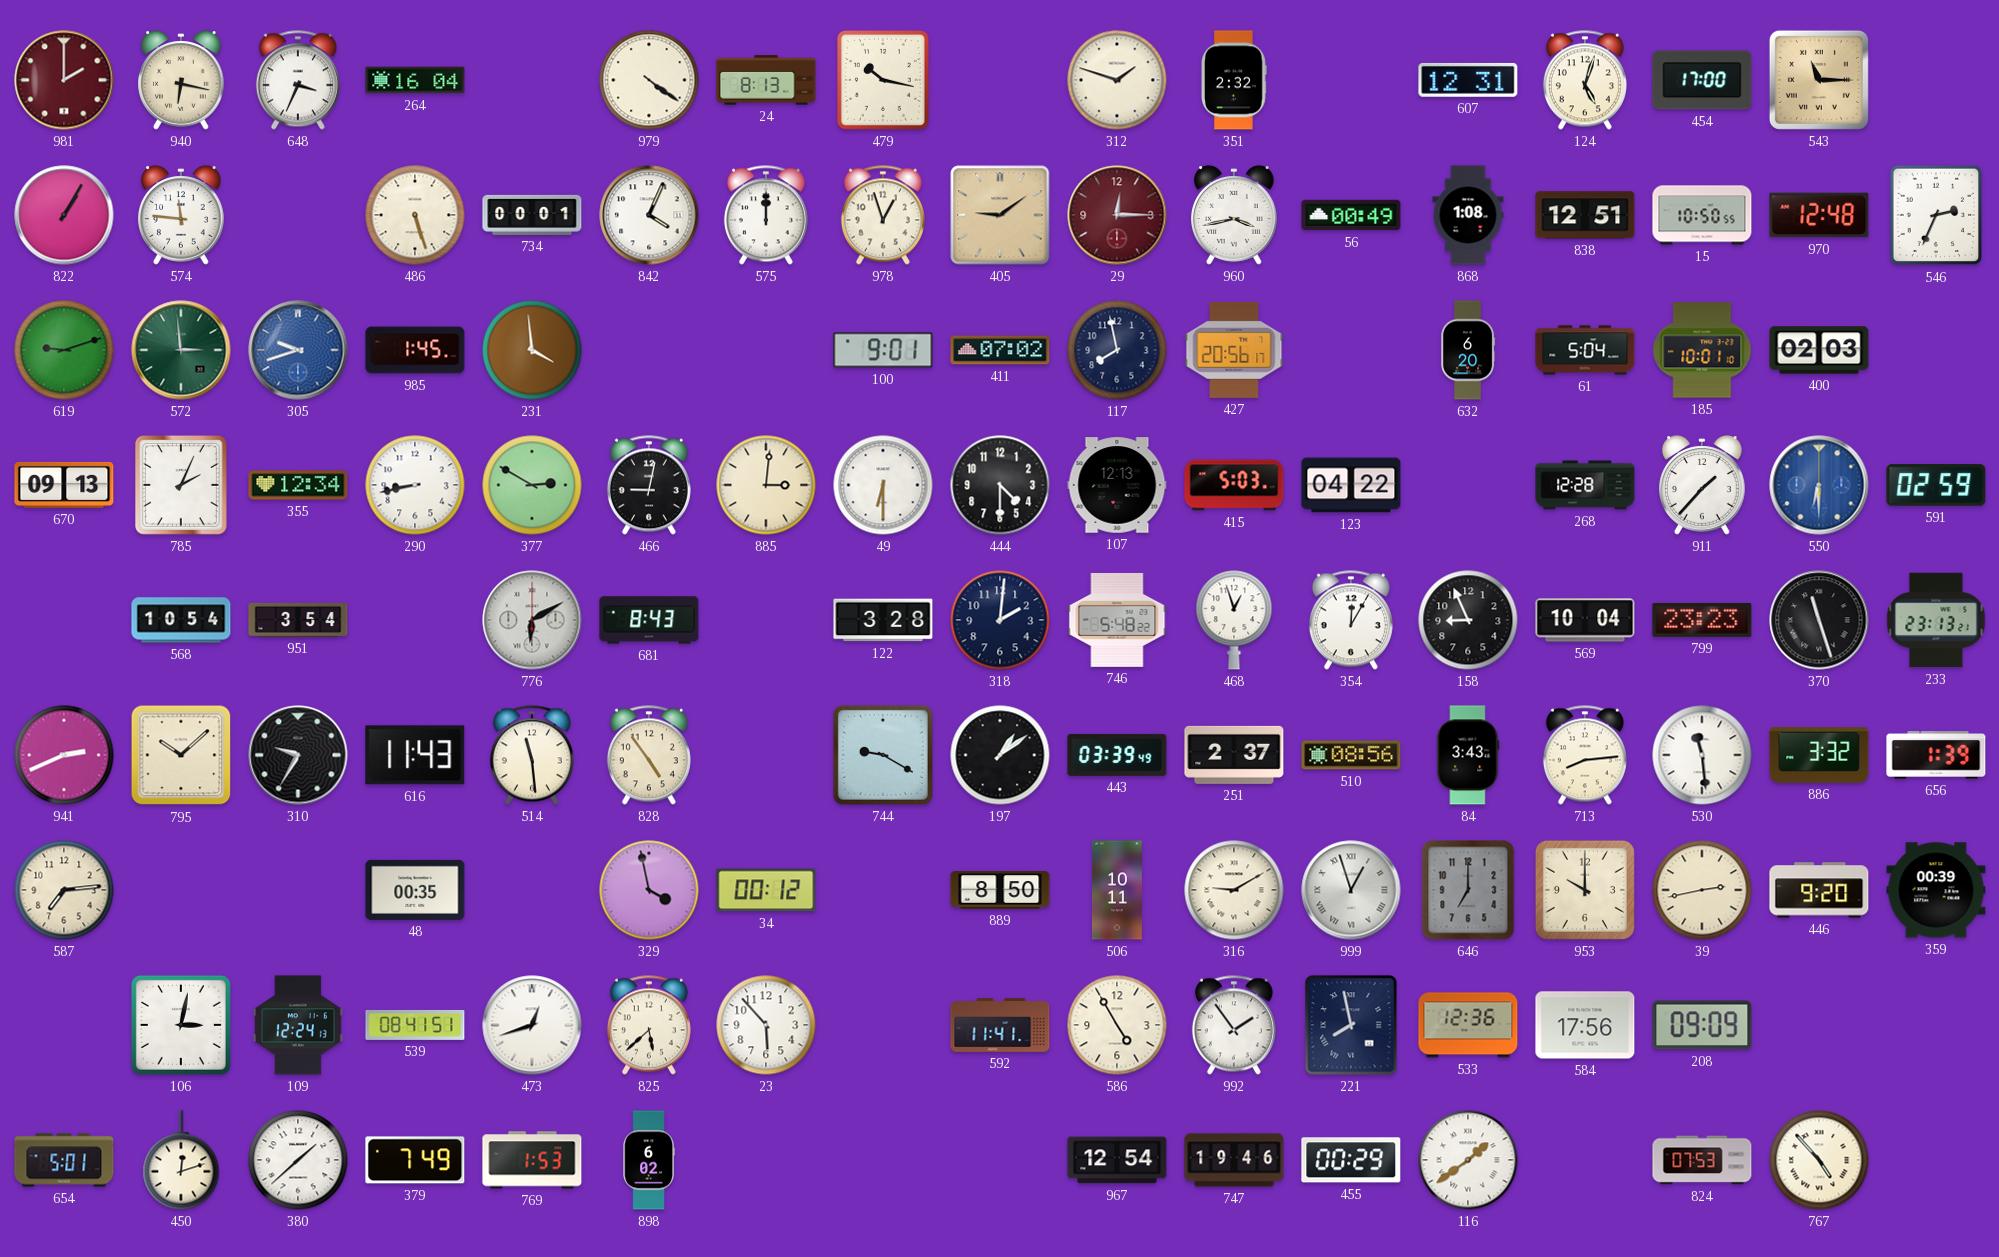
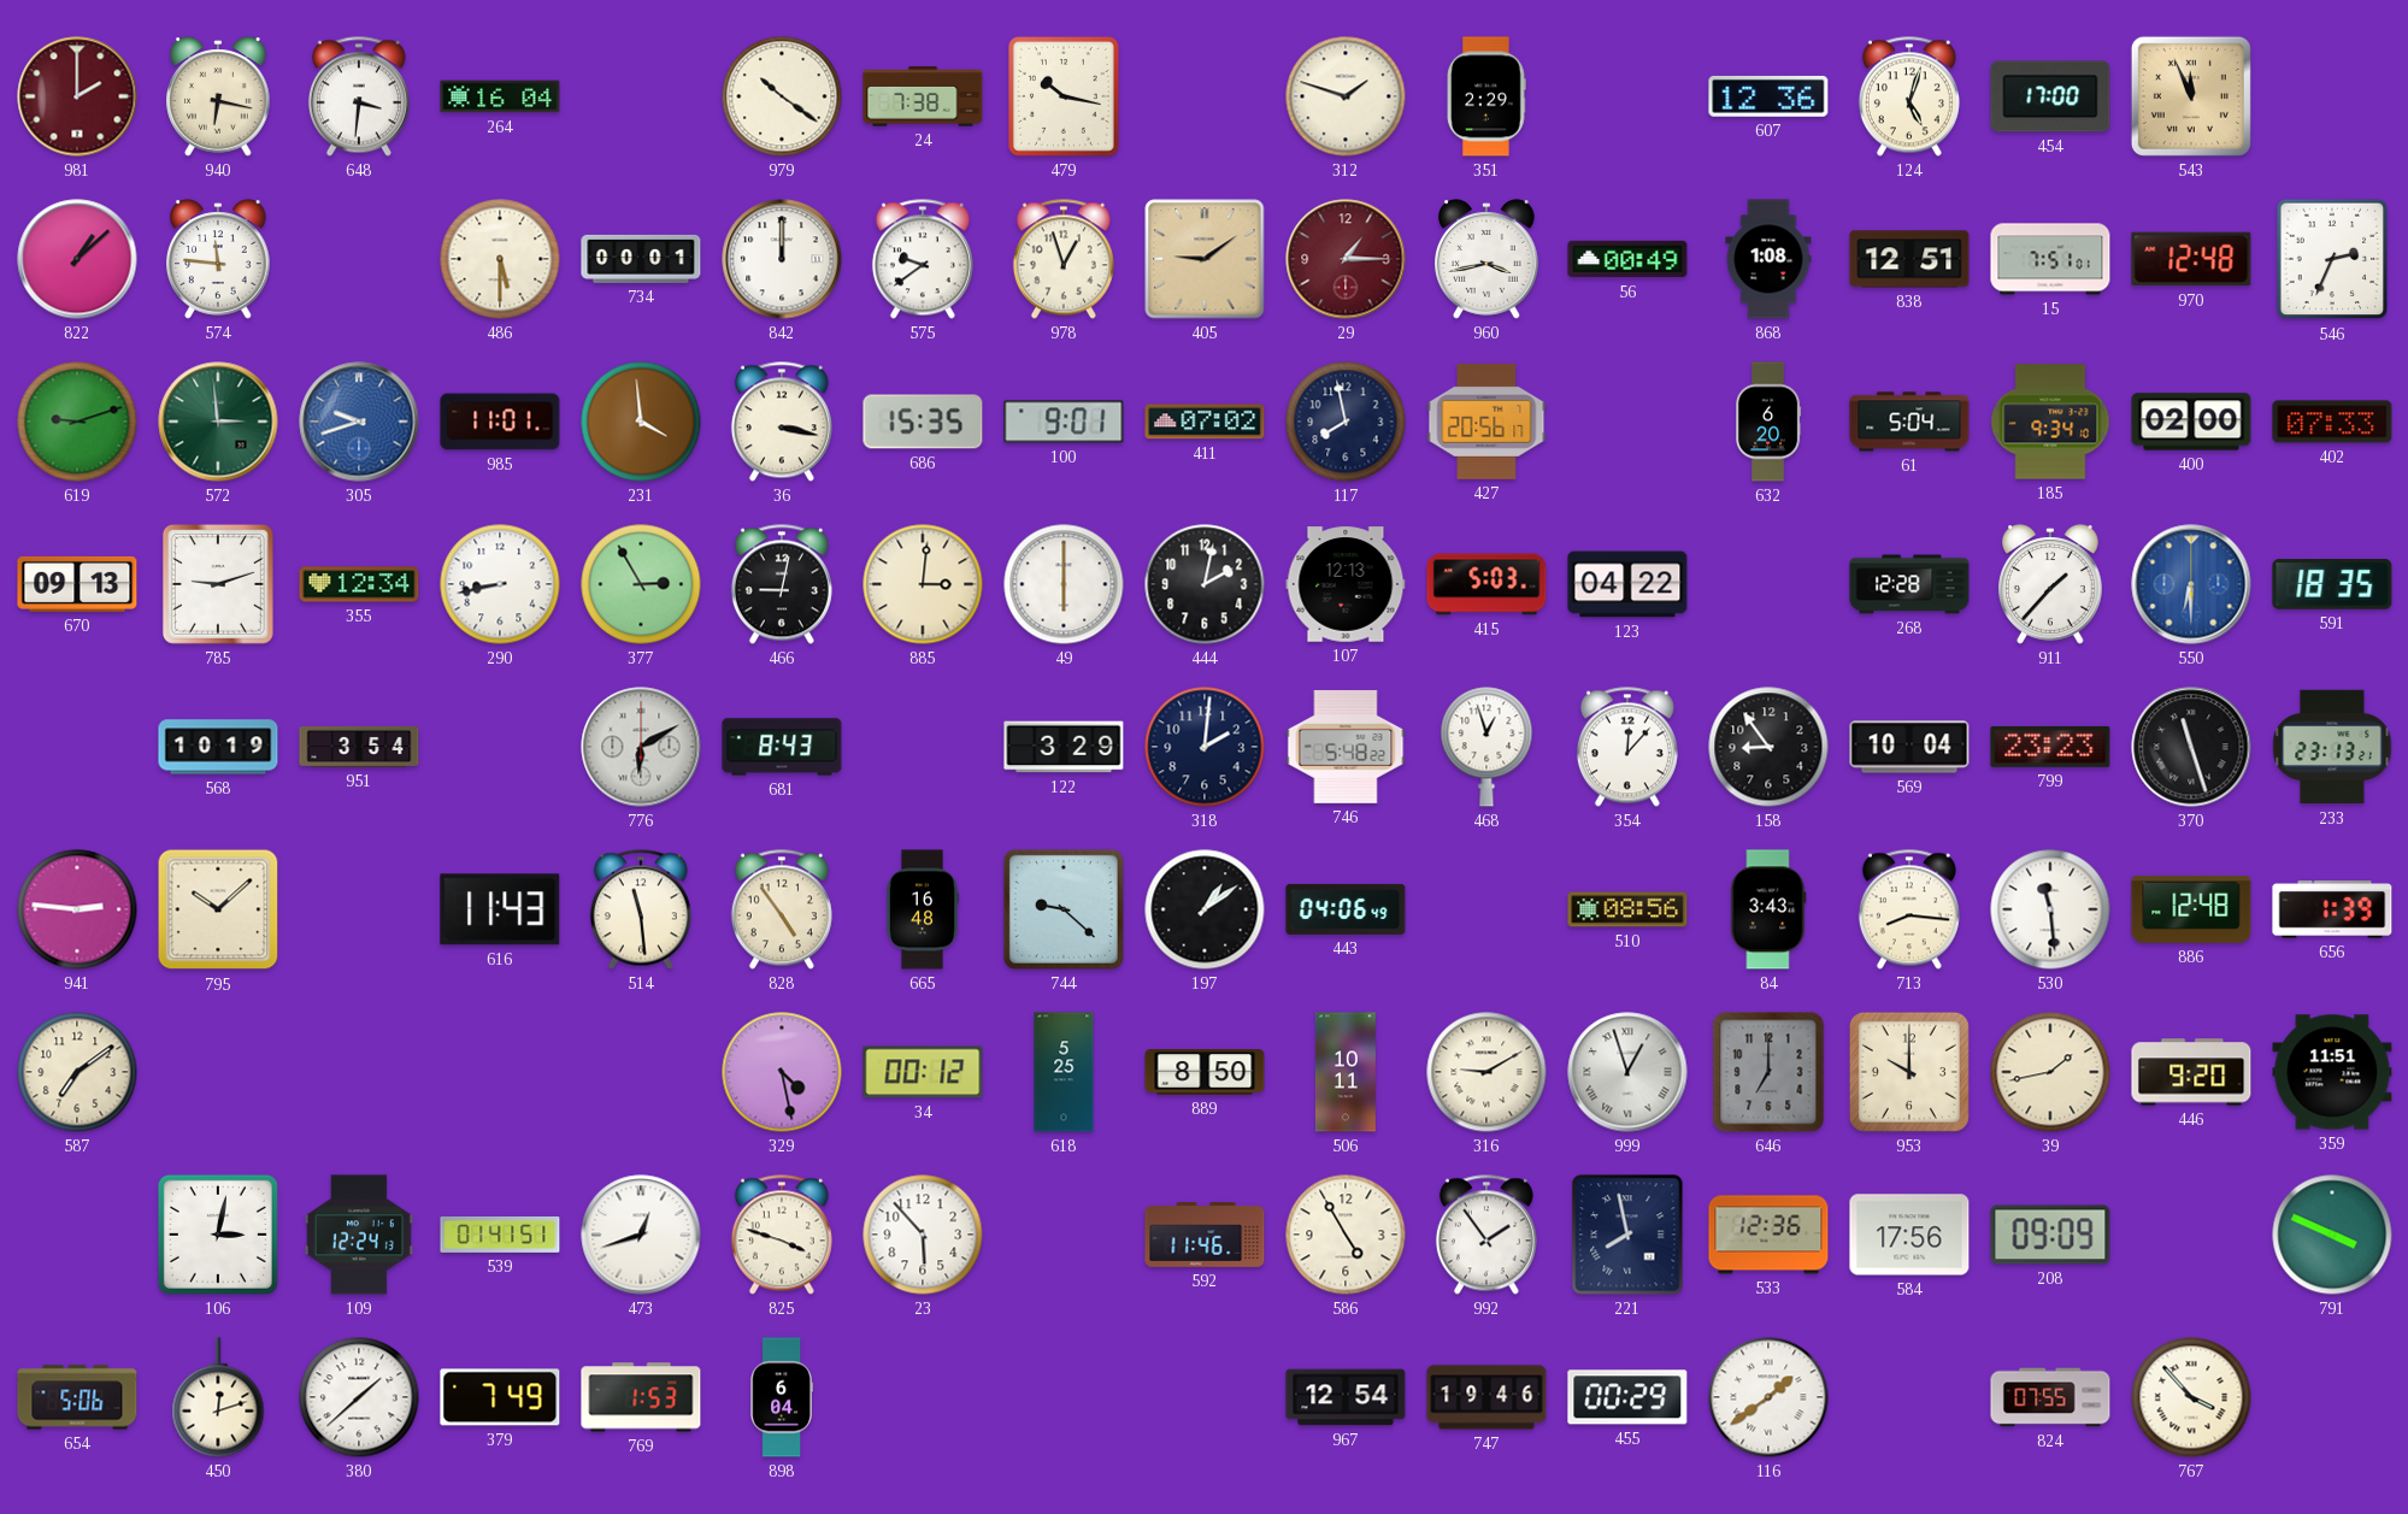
648: 3:34 -> 3:31 (359, 96)
979: 4:21 -> 10:21 (782, 96)
24: 8:13 -> 7:38 (923, 96)
351: 2:32 -> 2:29 (1486, 96)
607: 12:31 -> 12:36 (1768, 96)
543: 11:15 -> 11:56 (2191, 96)
822: 1:05 -> 1:08 (77, 259)
486: 5:27 -> 5:30 (500, 259)
842: 4:04 -> 12:00 (782, 259)
575: 12:00 -> 9:39 (923, 259)
29: 12:15 -> 1:15 (1346, 259)
15: 10:50 -> 7:51 (2050, 259)
985: 1:45 -> 11:01 (500, 422)
36: none -> 3:17 (782, 422)
686: none -> 15:35 (923, 422)
185: 10:01 -> 9:34 (2050, 422)
400: 02:03 -> 02:00 (2191, 422)
402: none -> 07:33 (2332, 422)
785: 2:04 -> 9:12 (218, 584)
377: 2:50 -> 2:55 (641, 584)
49: 6:30 -> 6:00 (1064, 584)
444: 4:30 -> 2:02 (1205, 584)
591: 02:59 -> 18:35 (2332, 584)
568: 10:54 -> 10:19 (218, 747)
122: 3:28 -> 3:29 (1064, 747)
354: 12:05 -> 12:07 (1627, 747)
158: 8:56 -> 8:54 (1768, 747)
941: 2:41 -> 2:46 (77, 909)
310: 9:35 -> none (298, 755)
665: none -> 16:48 (923, 909)
744: 9:20 -> 9:22 (1064, 909)
443: 03:39 -> 04:06 (1346, 909)
251: 2:37 -> none (1234, 755)
713: 8:14 -> 8:16 (1909, 909)
886: 3:32 -> 12:48 (2191, 911)
587: 7:14 -> 7:09 (77, 1072)
48: 00:35 -> none (415, 890)
329: 3:58 -> 4:28 (782, 1072)
618: none -> 5:25 (1064, 1072)
39: 2:43 -> 1:43 (2050, 1072)
359: 00:39 -> 11:51 (2332, 1072)
539: 08:41 -> 01:41 (500, 1235)
825: 5:38 -> 3:48 (782, 1235)
592: 11:41 -> 11:46 (1205, 1236)
791: none -> 3:49 (2332, 1235)
654: 5:01 -> 5:06 (77, 1397)
898: 6:02 -> 6:04 (781, 1397)
824: 07:53 -> 07:55 (2050, 1397)
767: 4:53 -> 3:53 (2191, 1397)
